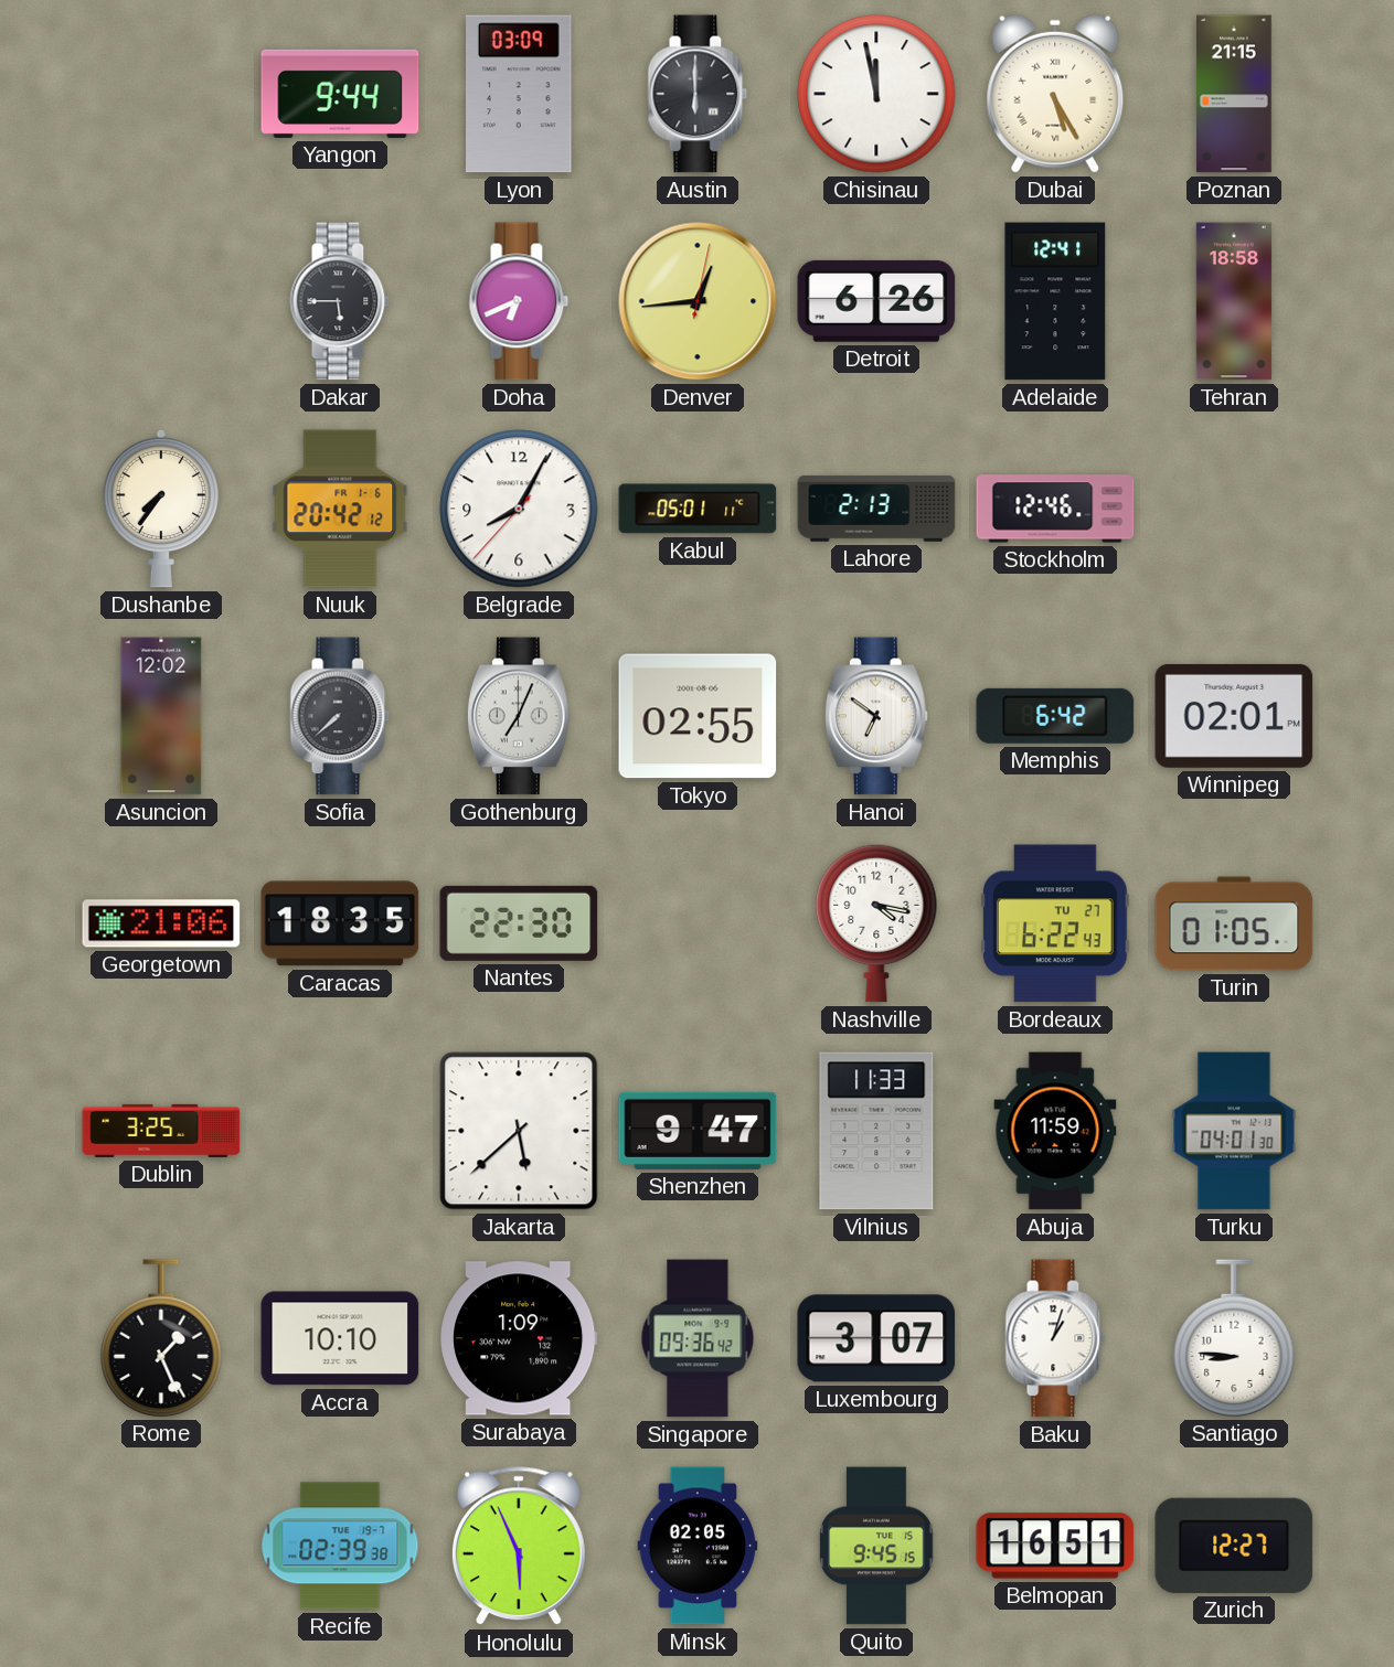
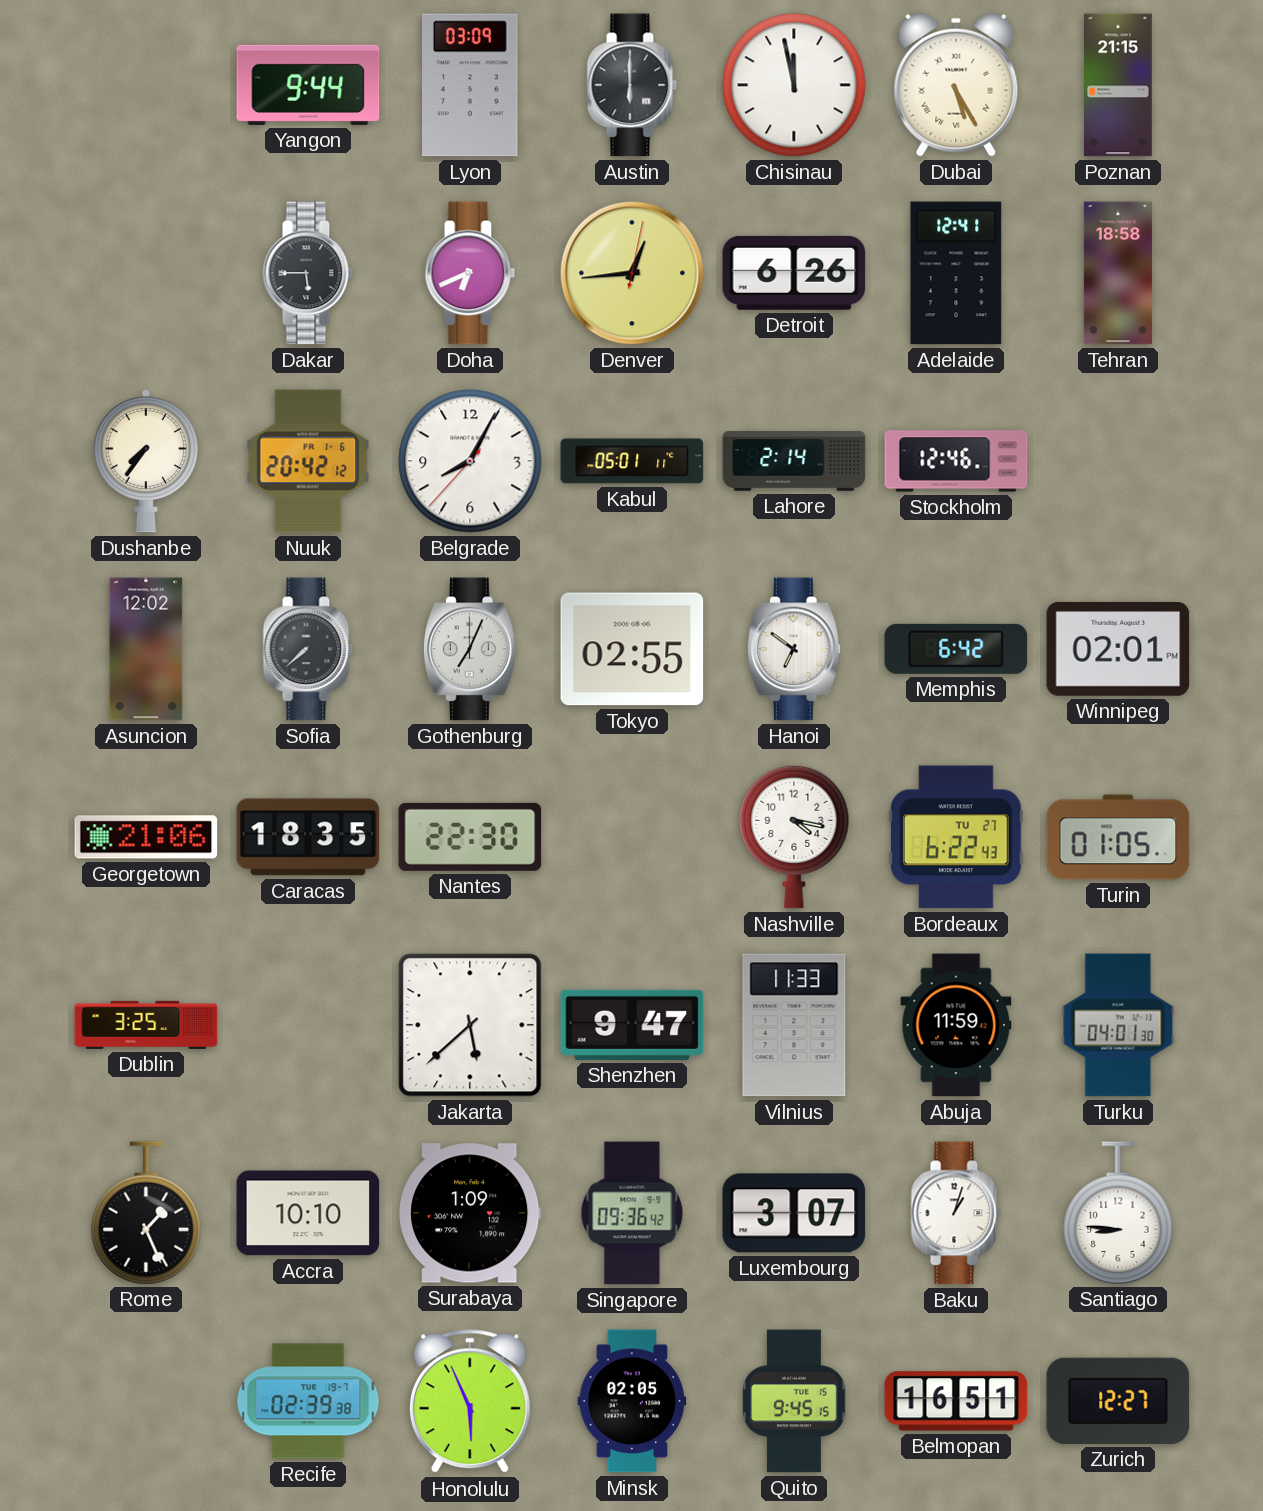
Lahore: 2:13 -> 2:14 (794, 461)
